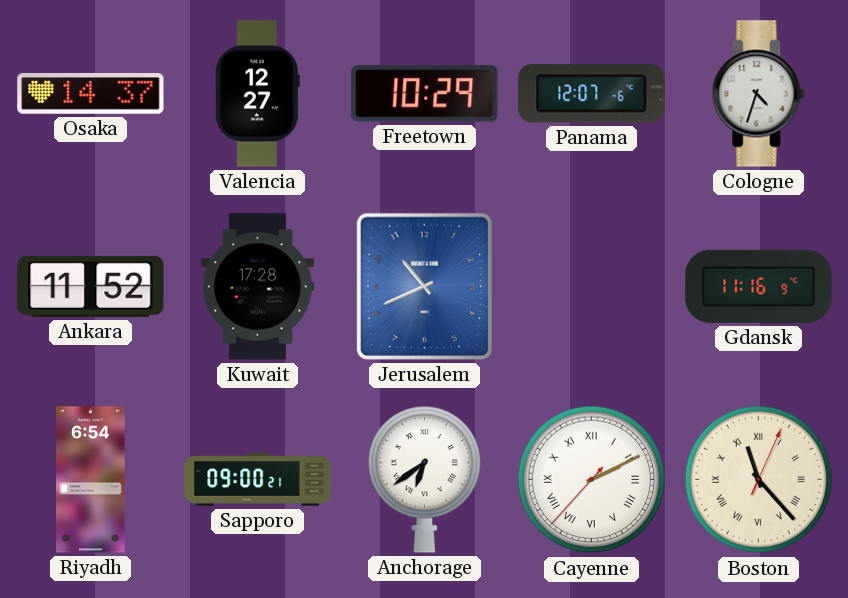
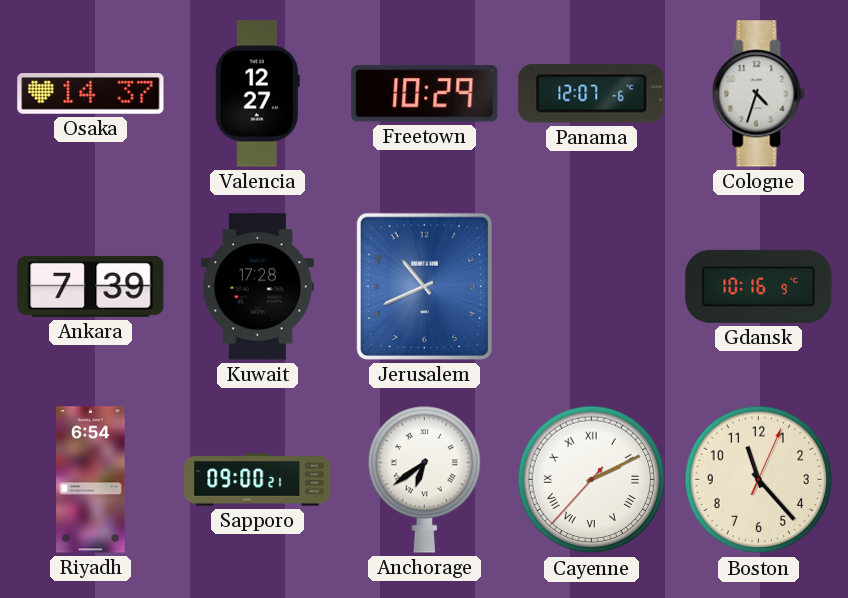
Ankara: 11:52 -> 7:39 (91, 286)
Gdansk: 11:16 -> 10:16 (759, 286)
Boston numerals: Roman -> Arabic (759, 480)
